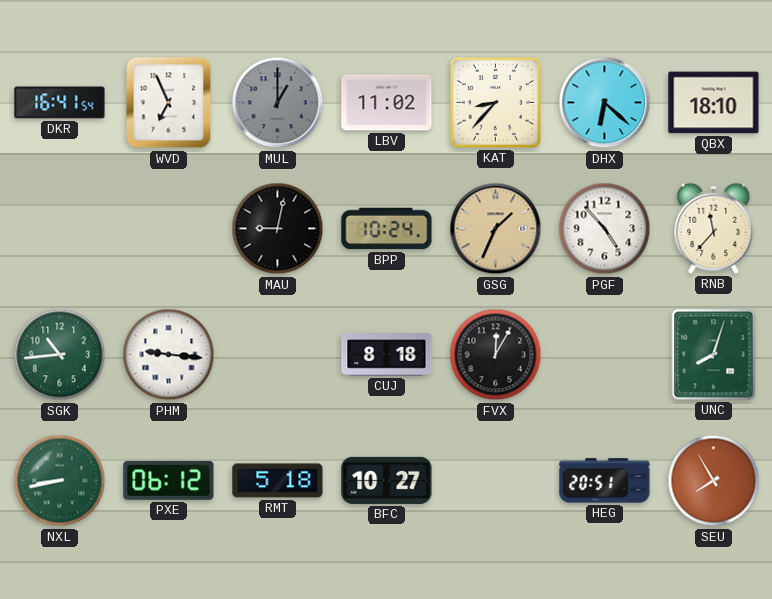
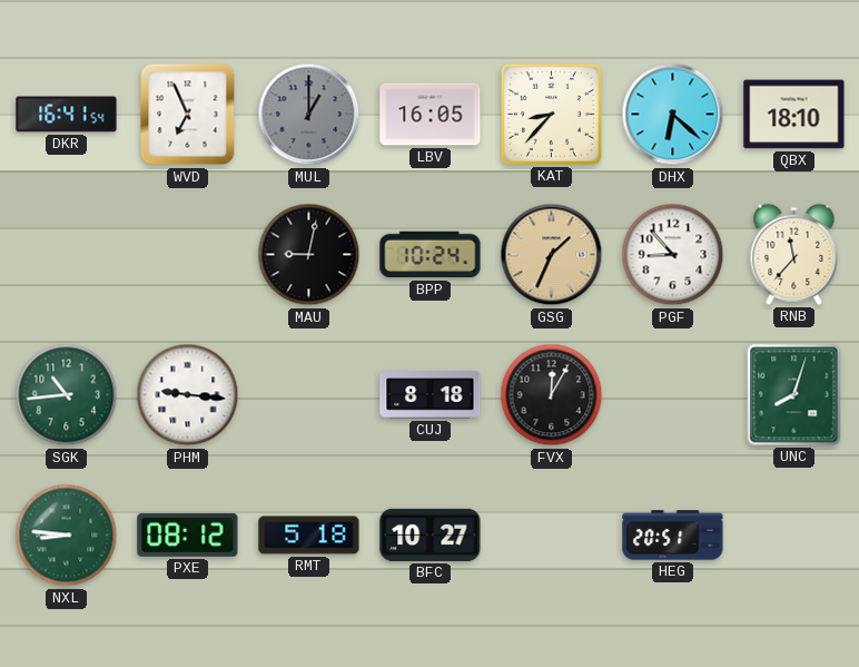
LBV: 11:02 -> 16:05 (431, 115)
PGF: 4:53 -> 8:53 (673, 255)
NXL: 8:43 -> 8:46 (67, 536)
PXE: 06:12 -> 08:12 (188, 534)
SEU: 7:55 -> none (714, 481)
